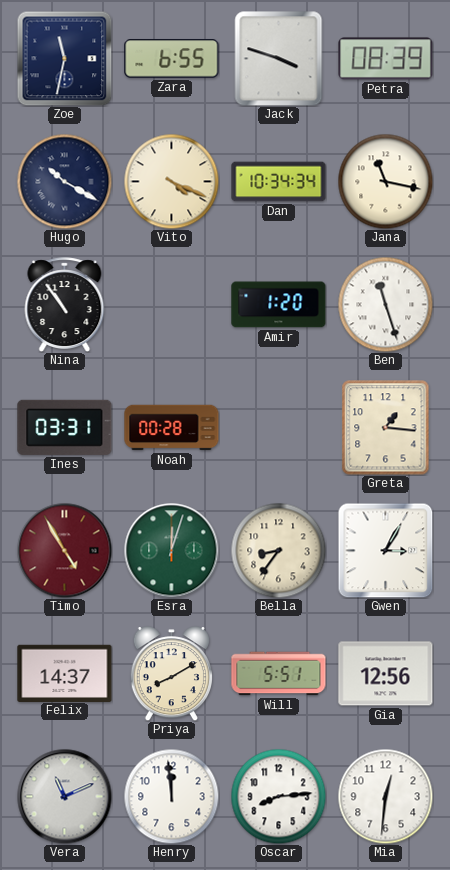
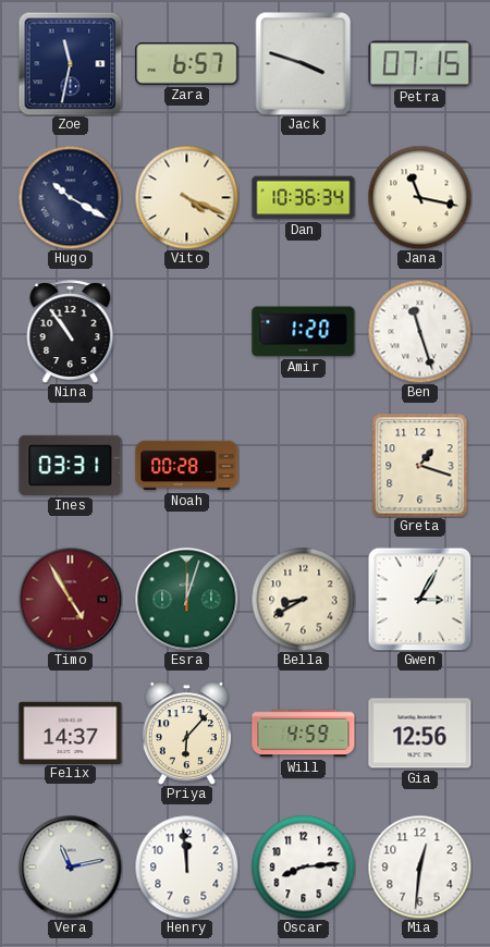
Zara: 6:55 -> 6:57 (187, 64)
Petra: 08:39 -> 07:15 (420, 64)
Dan: 10:34 -> 10:36 (304, 198)
Greta: 1:16 -> 1:18 (420, 466)
Bella: 8:36 -> 8:40 (303, 599)
Priya: 8:10 -> 6:07 (186, 734)
Will: 5:51 -> 4:59 (304, 734)
Vera: 11:11 -> 11:13 (70, 866)
